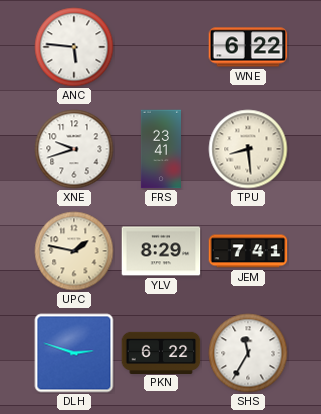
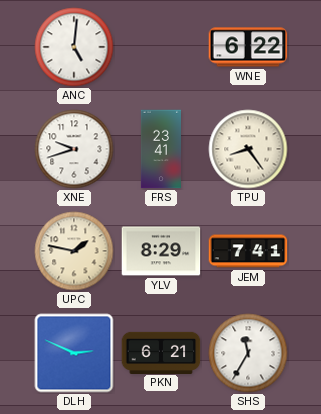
ANC: 5:46 -> 5:01 (74, 47)
TPU: 8:29 -> 8:24 (248, 149)
DLH: 2:48 -> 2:49 (74, 353)
PKN: 6:22 -> 6:21 (161, 352)
